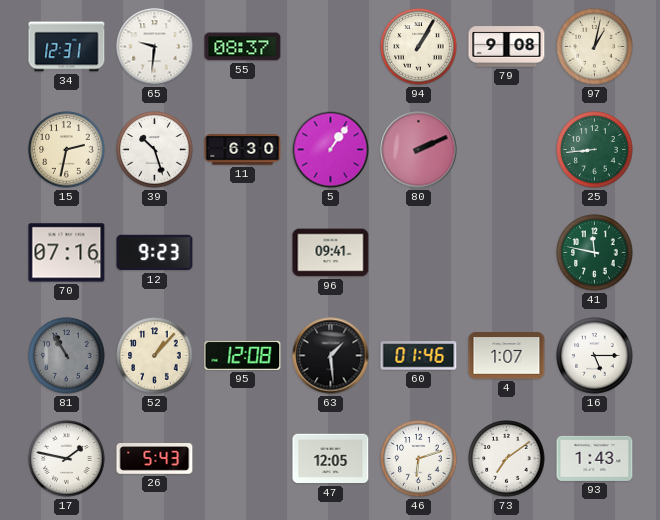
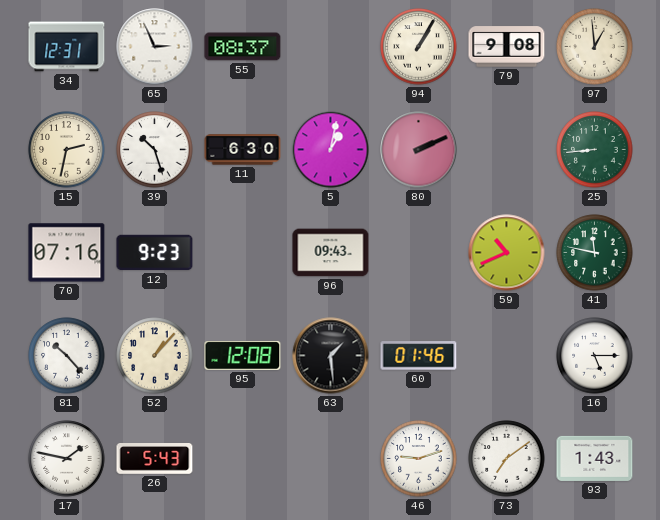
65: 9:31 -> 2:56 (155, 47)
97: 1:02 -> 12:59 (595, 47)
5: 1:06 -> 1:02 (331, 150)
96: 09:41 -> 09:43 (331, 253)
59: none -> 10:41 (507, 253)
81: 10:55 -> 10:23 (67, 356)
81 dial: grey -> white (67, 356)
4: 1:07 -> none (507, 356)
47: 12:05 -> none (331, 459)
46: 6:12 -> 9:12 (419, 459)
